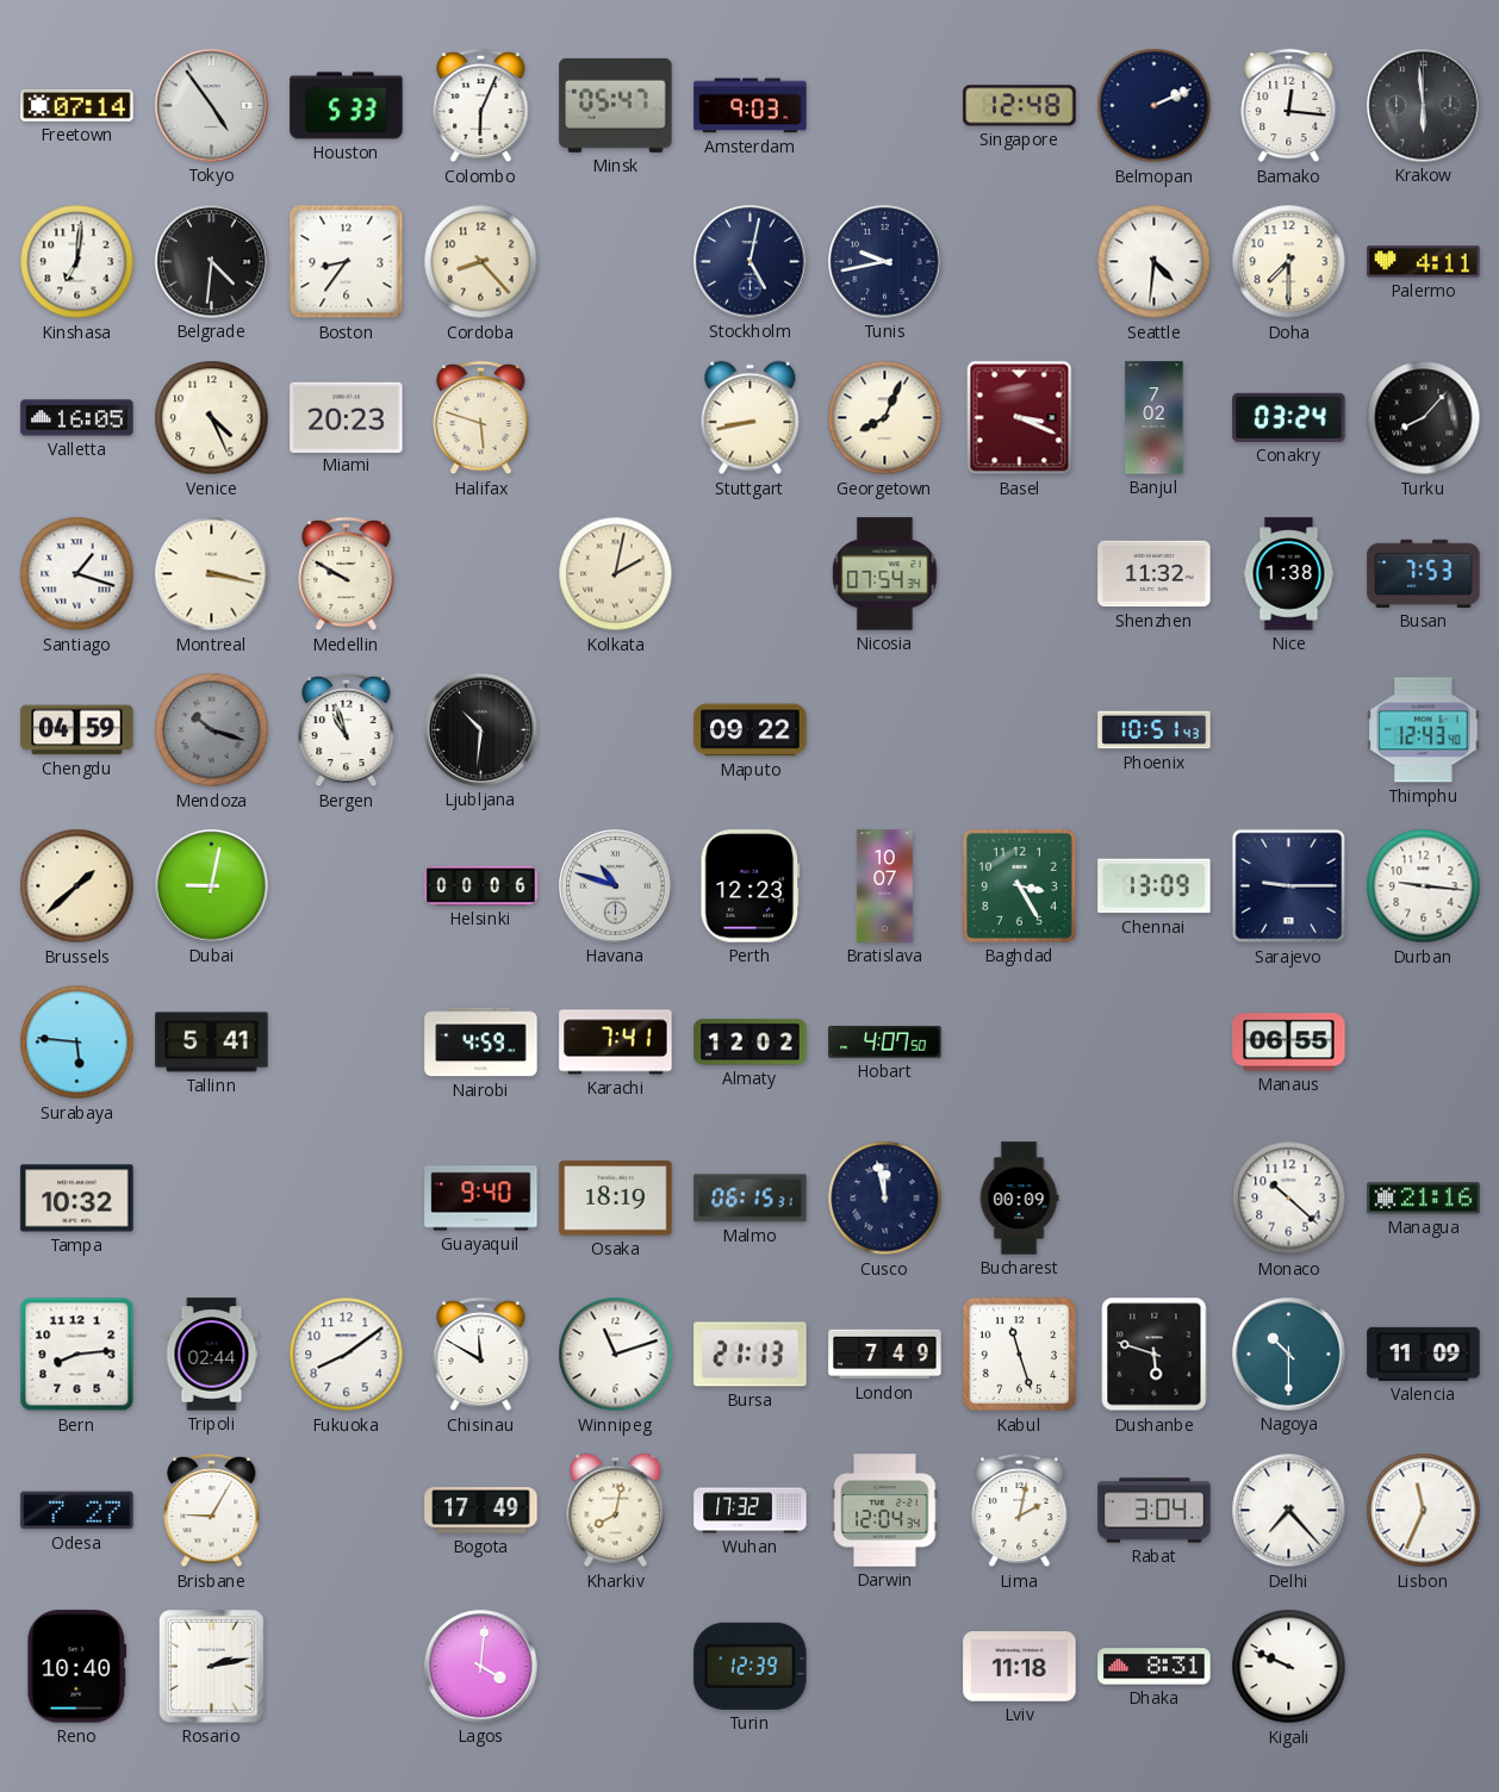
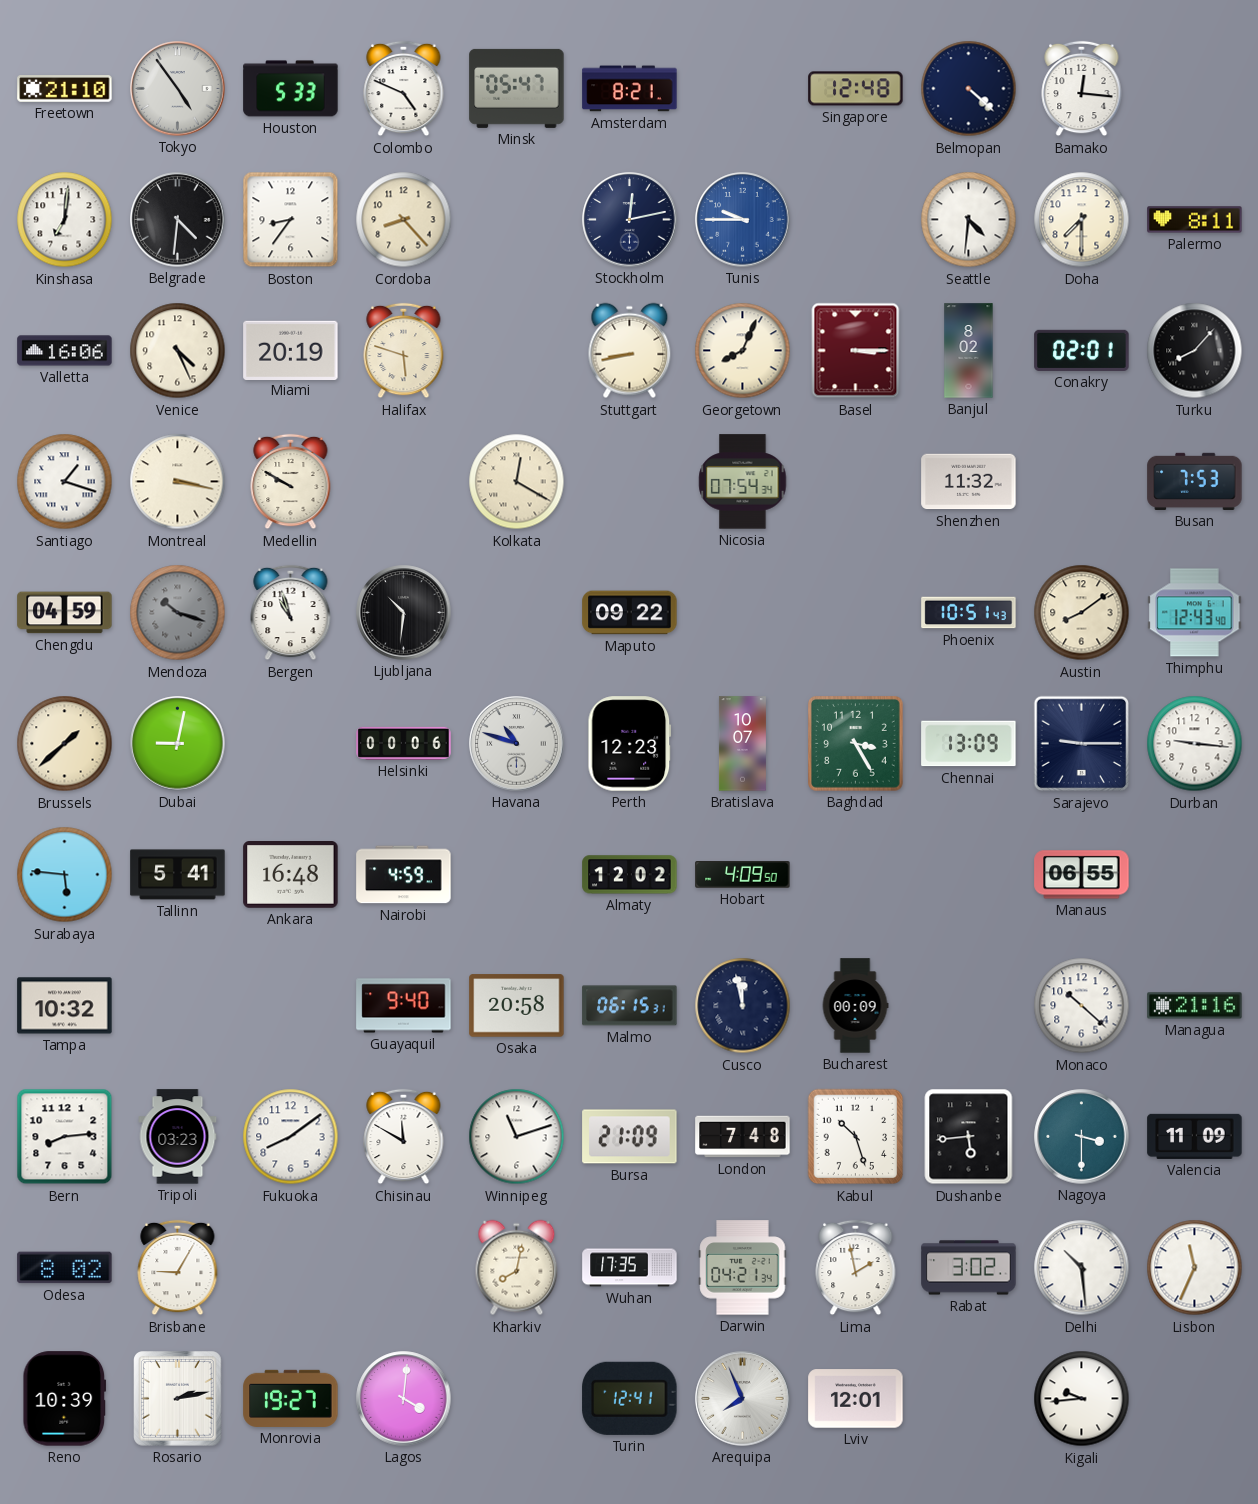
Freetown: 07:14 -> 21:10 (65, 89)
Colombo: 6:04 -> 4:49 (404, 89)
Amsterdam: 9:03 -> 8:21 (630, 89)
Belmopan: 2:11 -> 4:22 (969, 89)
Krakow: 5:59 -> none (1424, 106)
Stockholm: 5:02 -> 12:13 (630, 220)
Tunis: 9:43 -> 9:45 (743, 220)
Tunis dial: navy -> blue (743, 220)
Palermo: 4:11 -> 8:11 (1195, 220)
Valletta: 16:05 -> 16:06 (65, 351)
Miami: 20:23 -> 20:19 (291, 350)
Basel: 3:19 -> 3:15 (856, 351)
Banjul: 7:02 -> 8:02 (969, 351)
Conakry: 03:24 -> 02:01 (1082, 350)
Kolkata: 2:02 -> 12:20 (517, 482)
Nice: 1:38 -> none (1289, 574)
Austin: none -> 8:09 (1082, 613)
Ankara: none -> 16:48 (291, 875)
Karachi: 7:41 -> none (616, 1043)
Hobart: 4:07 -> 4:09 (743, 875)
Osaka: 18:19 -> 20:58 (517, 1006)
Tripoli: 02:44 -> 03:23 (178, 1137)
Bursa: 21:13 -> 21:09 (630, 1137)
London: 7:49 -> 7:48 (743, 1137)
Kabul: 11:27 -> 10:27 (856, 1137)
Dushanbe: 5:48 -> 5:44 (969, 1137)
Nagoya: 10:30 -> 3:30 (1082, 1137)
Odesa: 7:27 -> 8:02 (65, 1268)
Bogota: 17:49 -> none (481, 1511)
Wuhan: 17:32 -> 17:35 (630, 1268)
Darwin: 12:04 -> 04:21 (743, 1268)
Lima: 2:02 -> 1:58 (856, 1268)
Rabat: 3:04 -> 3:02 (969, 1268)
Delhi: 7:23 -> 10:29 (1082, 1268)
Reno: 10:40 -> 10:39 (65, 1399)
Monrovia: none -> 19:27 (291, 1398)
Turin: 12:39 -> 12:41 (630, 1398)
Arequipa: none -> 7:56 (743, 1399)
Lviv: 11:18 -> 12:01 (856, 1399)
Dhaka: 8:31 -> none (1155, 1667)
Kigali: 9:49 -> 9:44 (1082, 1399)
